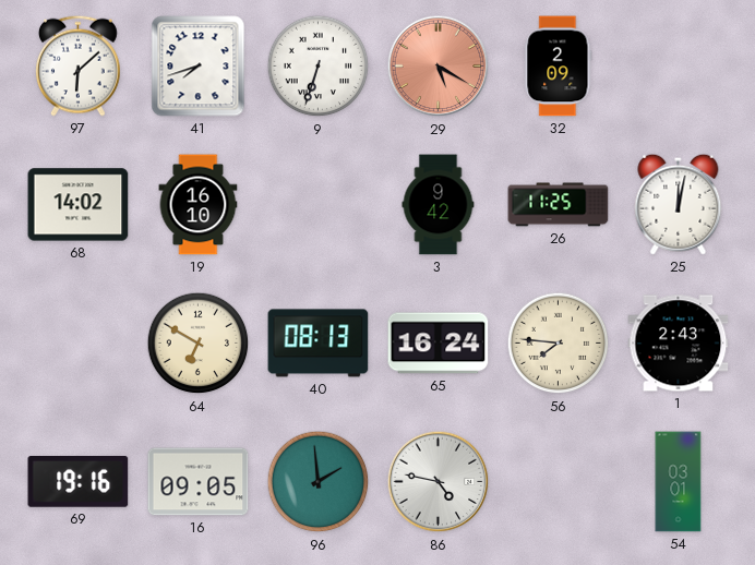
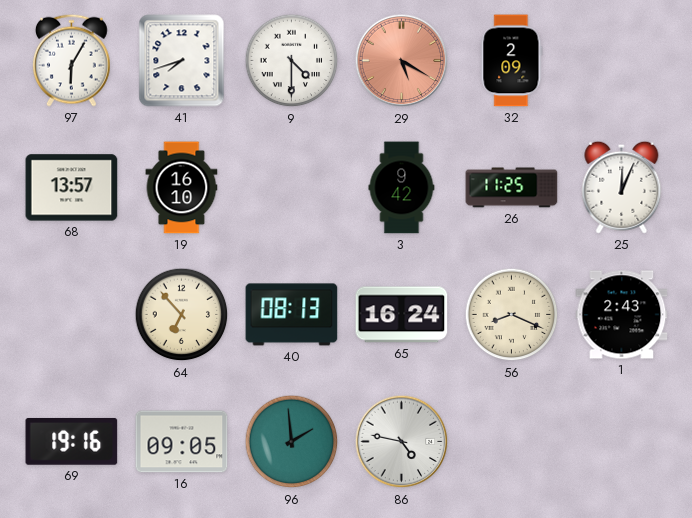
97: 6:08 -> 6:05 (72, 60)
9: 6:33 -> 4:30 (292, 61)
68: 14:02 -> 13:57 (72, 188)
25: 12:02 -> 12:04 (622, 187)
64: 6:50 -> 6:53 (182, 315)
56: 7:46 -> 8:19 (512, 315)
54: 03:01 -> none (679, 482)
